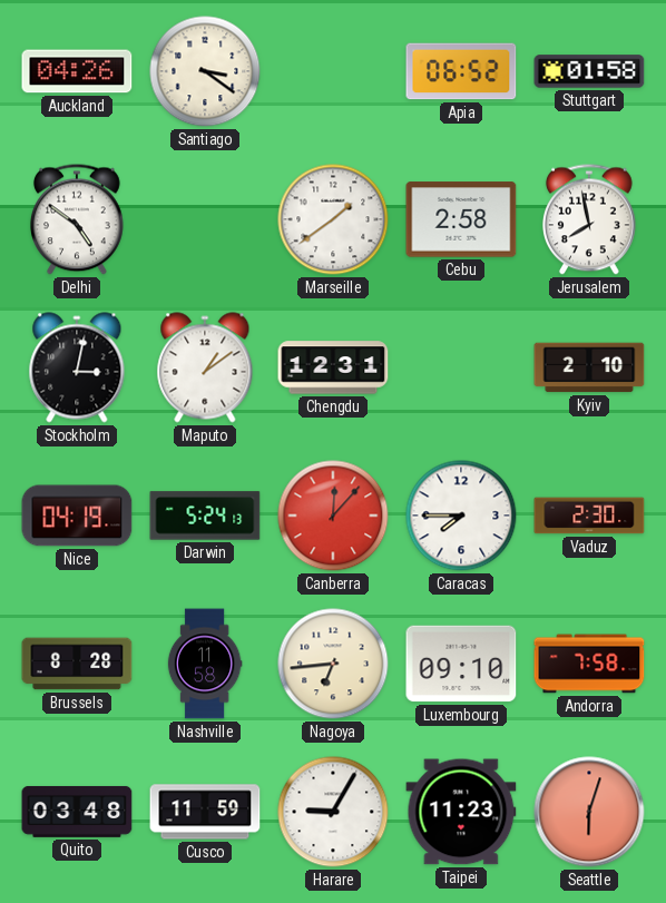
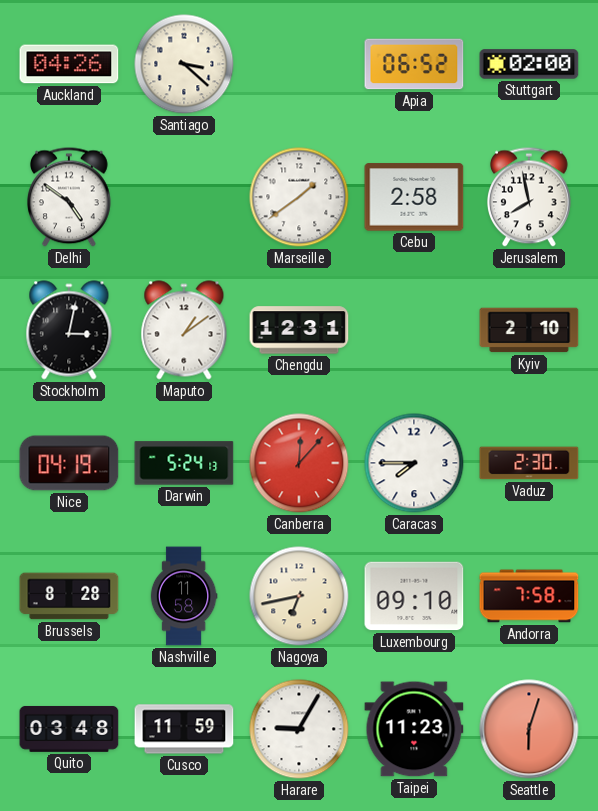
Santiago: 3:21 -> 3:22 (184, 64)
Stuttgart: 01:58 -> 02:00 (529, 64)
Nagoya: 6:44 -> 6:43 (299, 596)
